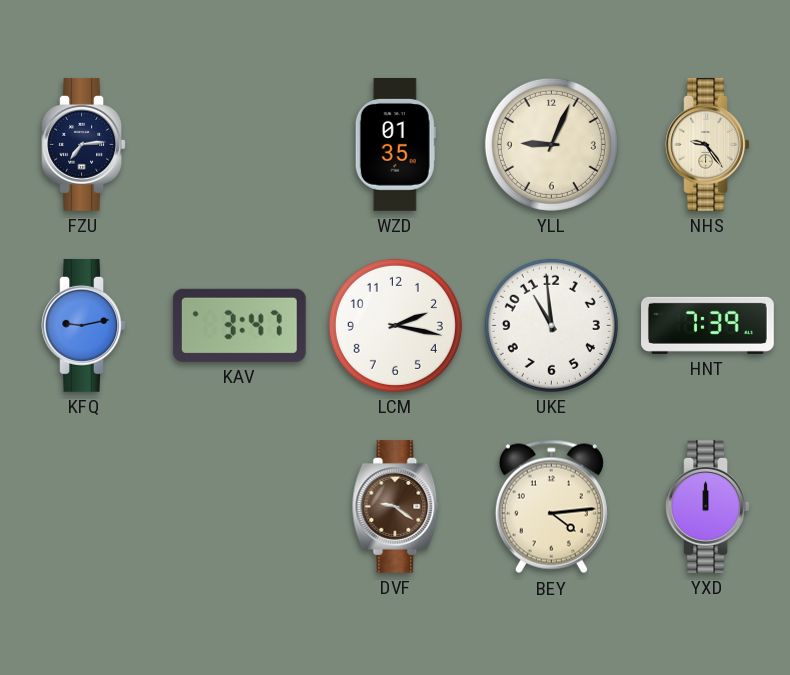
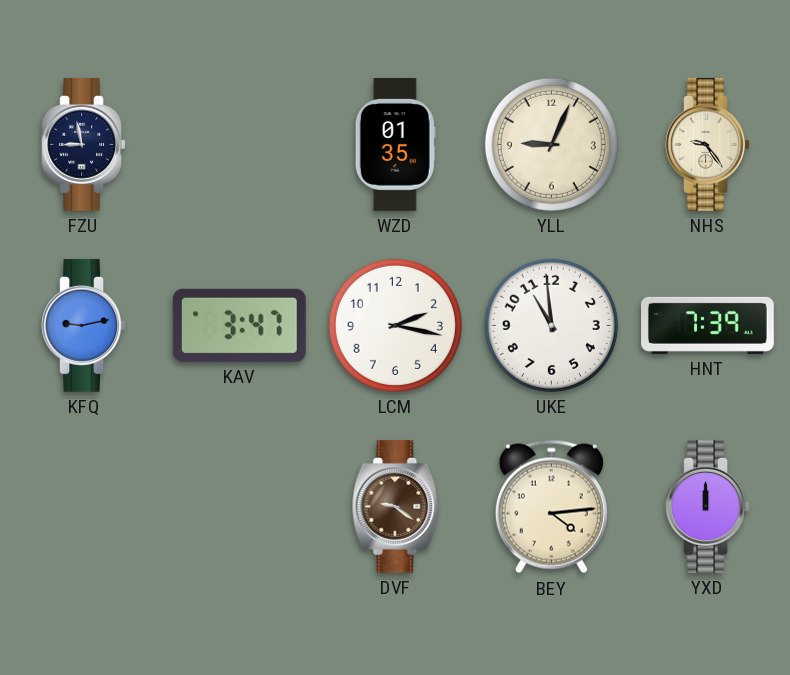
FZU: 7:14 -> 8:58 (84, 144)
